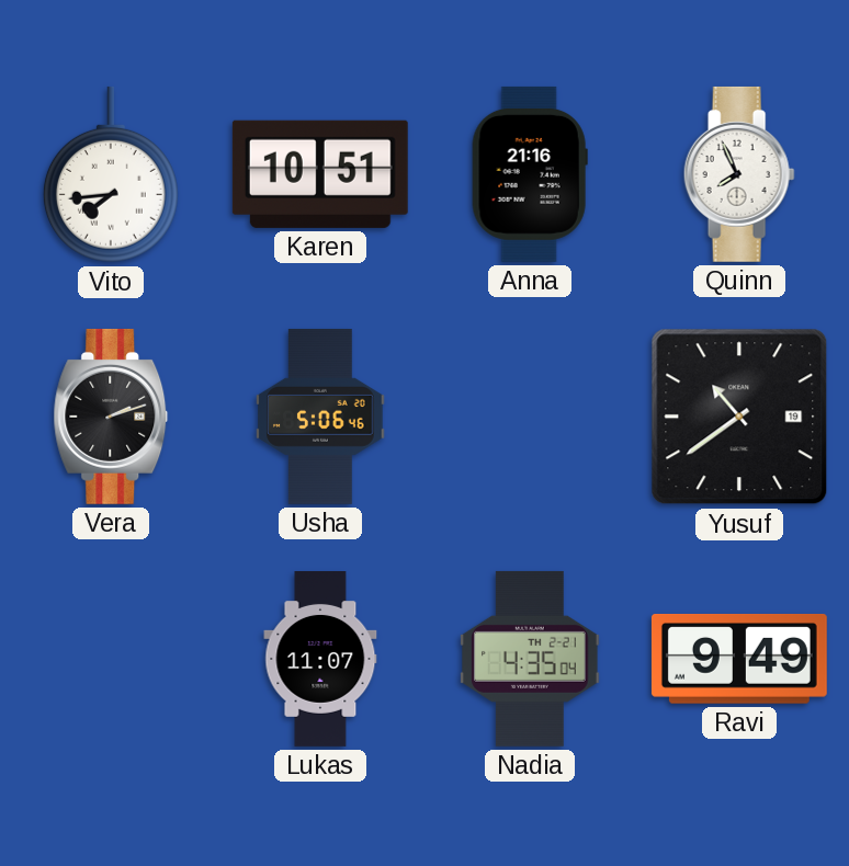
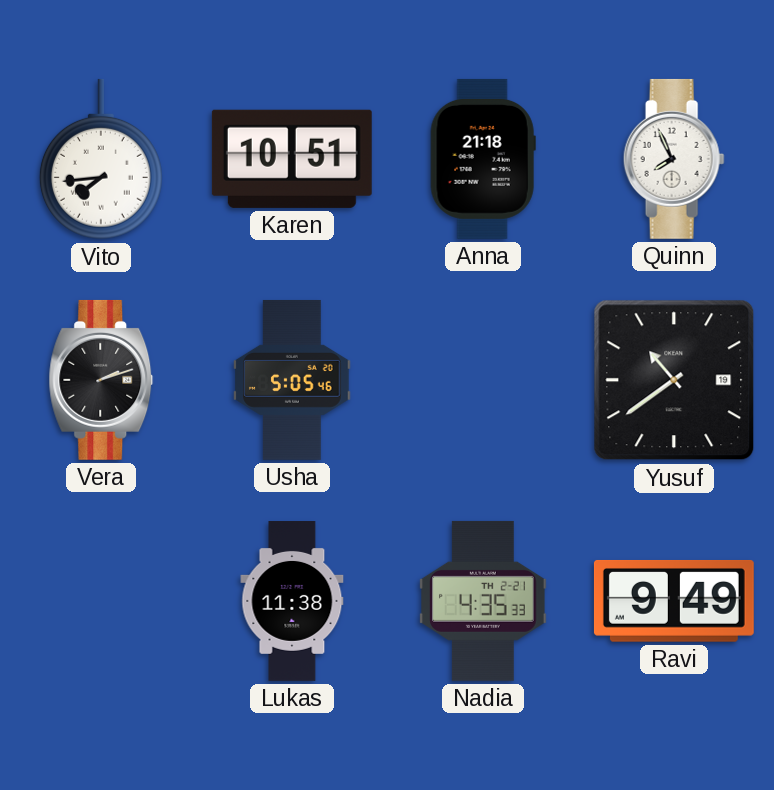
Anna: 21:16 -> 21:18 (483, 159)
Usha: 5:06 -> 5:05 (292, 380)
Lukas: 11:07 -> 11:38 (292, 602)
Nadia: 4:35:04 -> 4:35:33 (483, 601)
